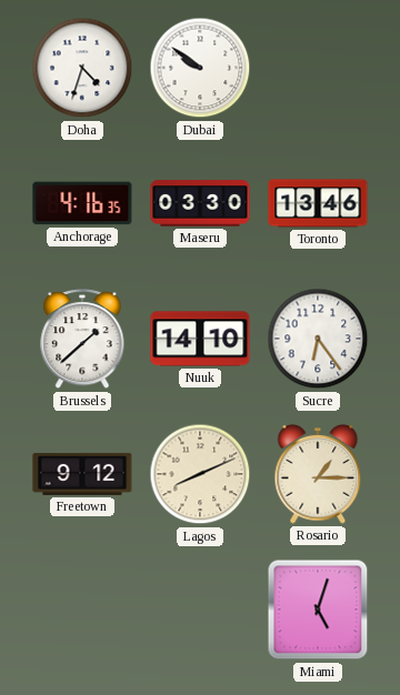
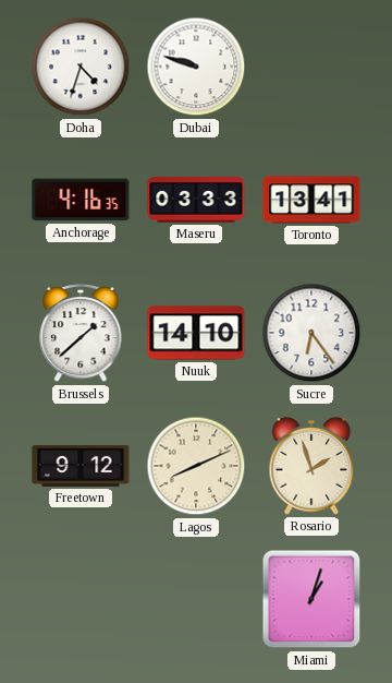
Dubai: 9:51 -> 9:48 (196, 67)
Maseru: 03:30 -> 03:33 (196, 200)
Toronto: 13:46 -> 13:41 (311, 200)
Rosario: 1:15 -> 1:57 (311, 467)
Miami: 5:03 -> 1:03 (311, 599)
